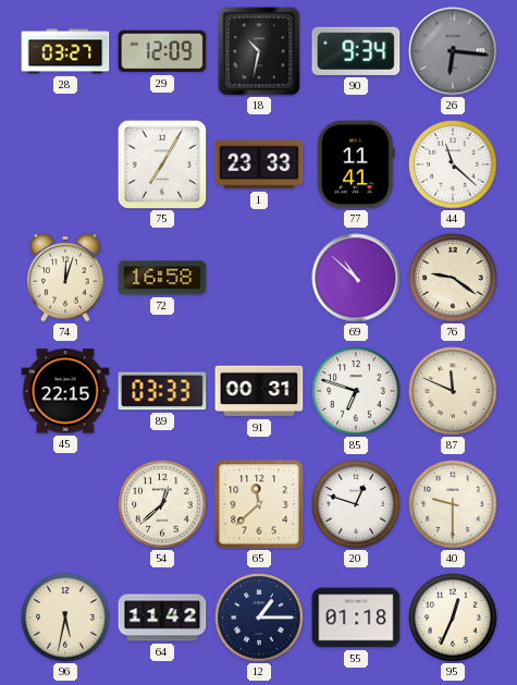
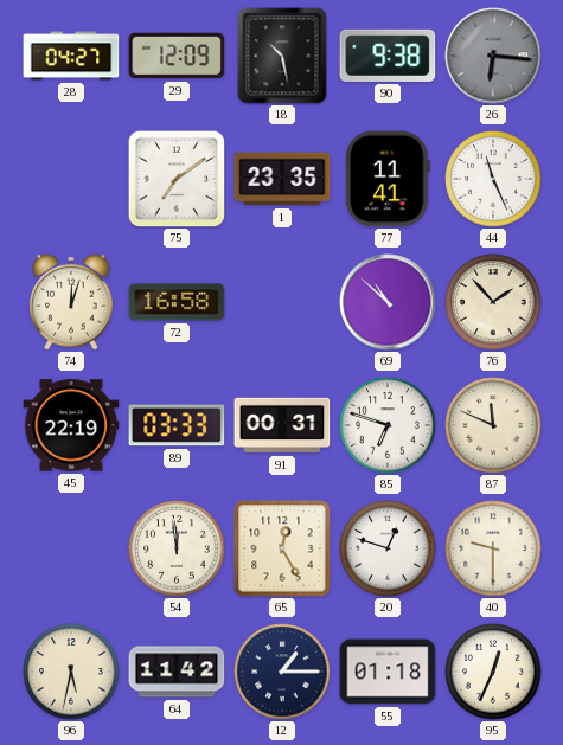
28: 03:27 -> 04:27 (71, 56)
18: 10:32 -> 10:28 (282, 56)
90: 9:34 -> 9:38 (388, 56)
75: 7:05 -> 7:09 (177, 179)
1: 23:33 -> 23:35 (282, 179)
44: 11:22 -> 11:26 (493, 179)
76: 9:21 -> 1:53 (493, 302)
45: 22:15 -> 22:19 (71, 425)
54: 12:38 -> 11:59 (177, 548)
65: 11:38 -> 12:25 (282, 548)
